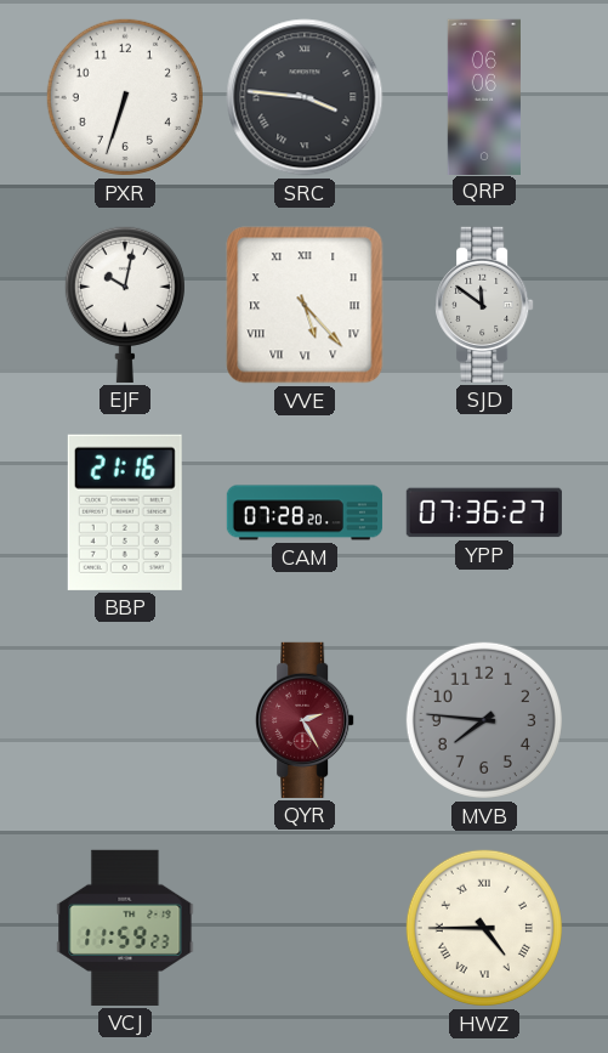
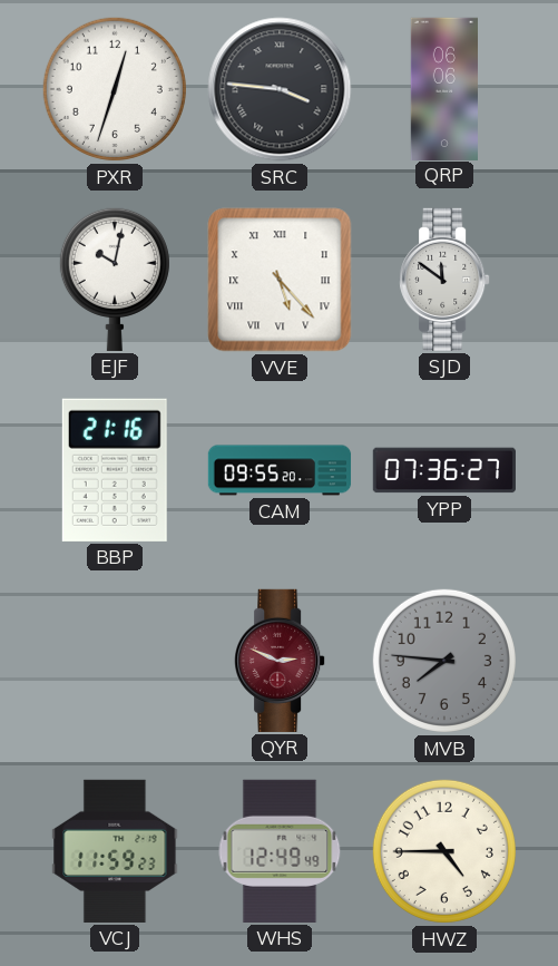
PXR: 6:33 -> 12:33 (115, 89)
CAM: 07:28 -> 09:55 (280, 470)
QYR: 2:25 -> 2:49 (280, 661)
WHS: none -> 12:49 (280, 851)
HWZ numerals: Roman -> Arabic (444, 851)
